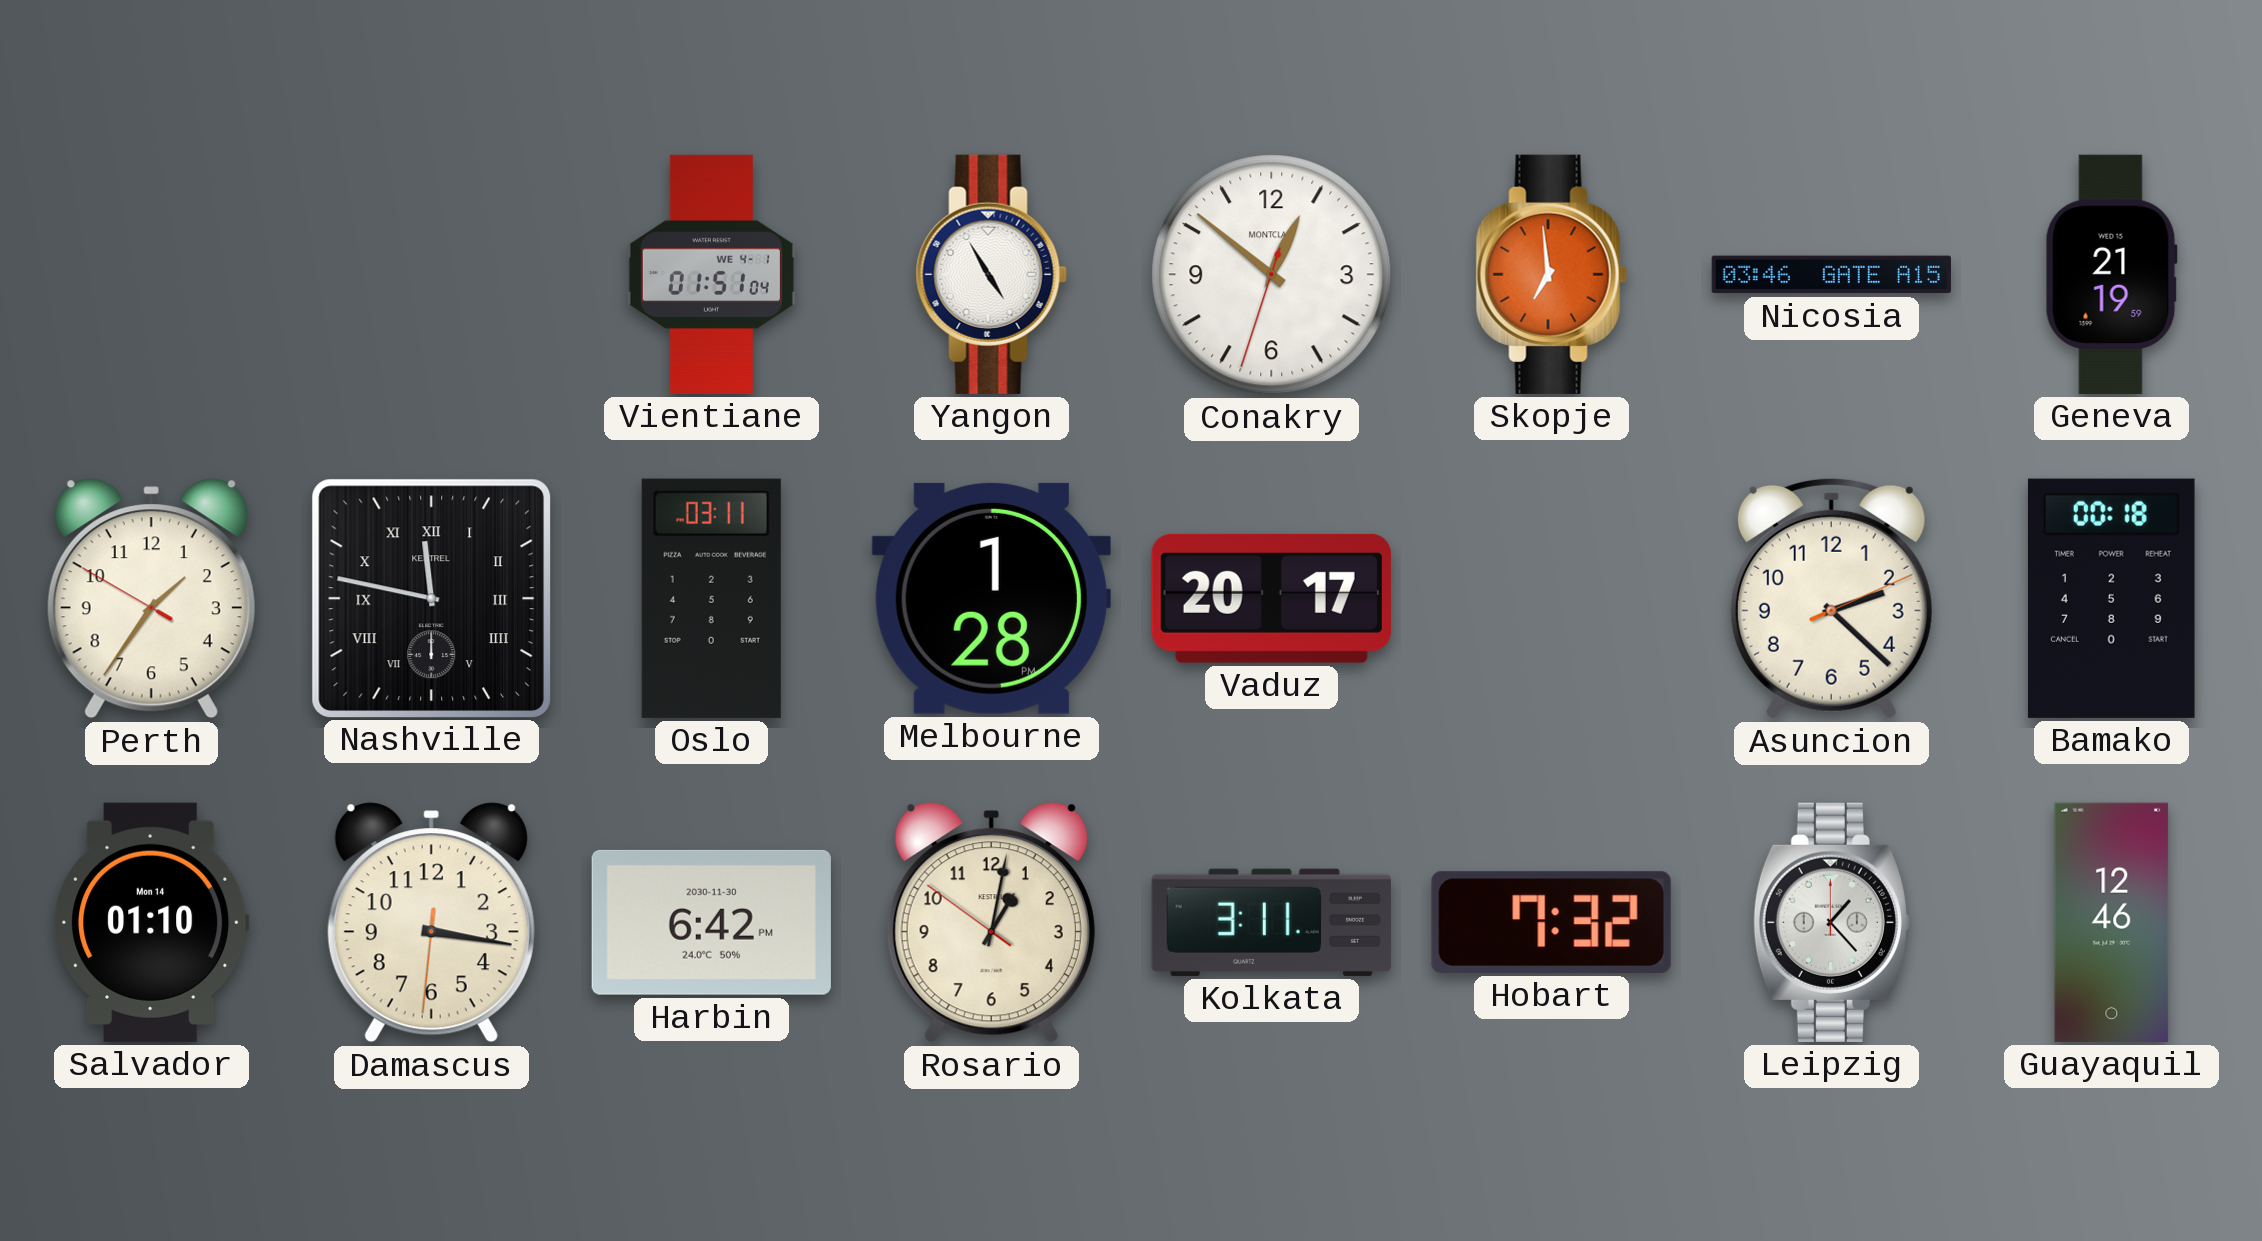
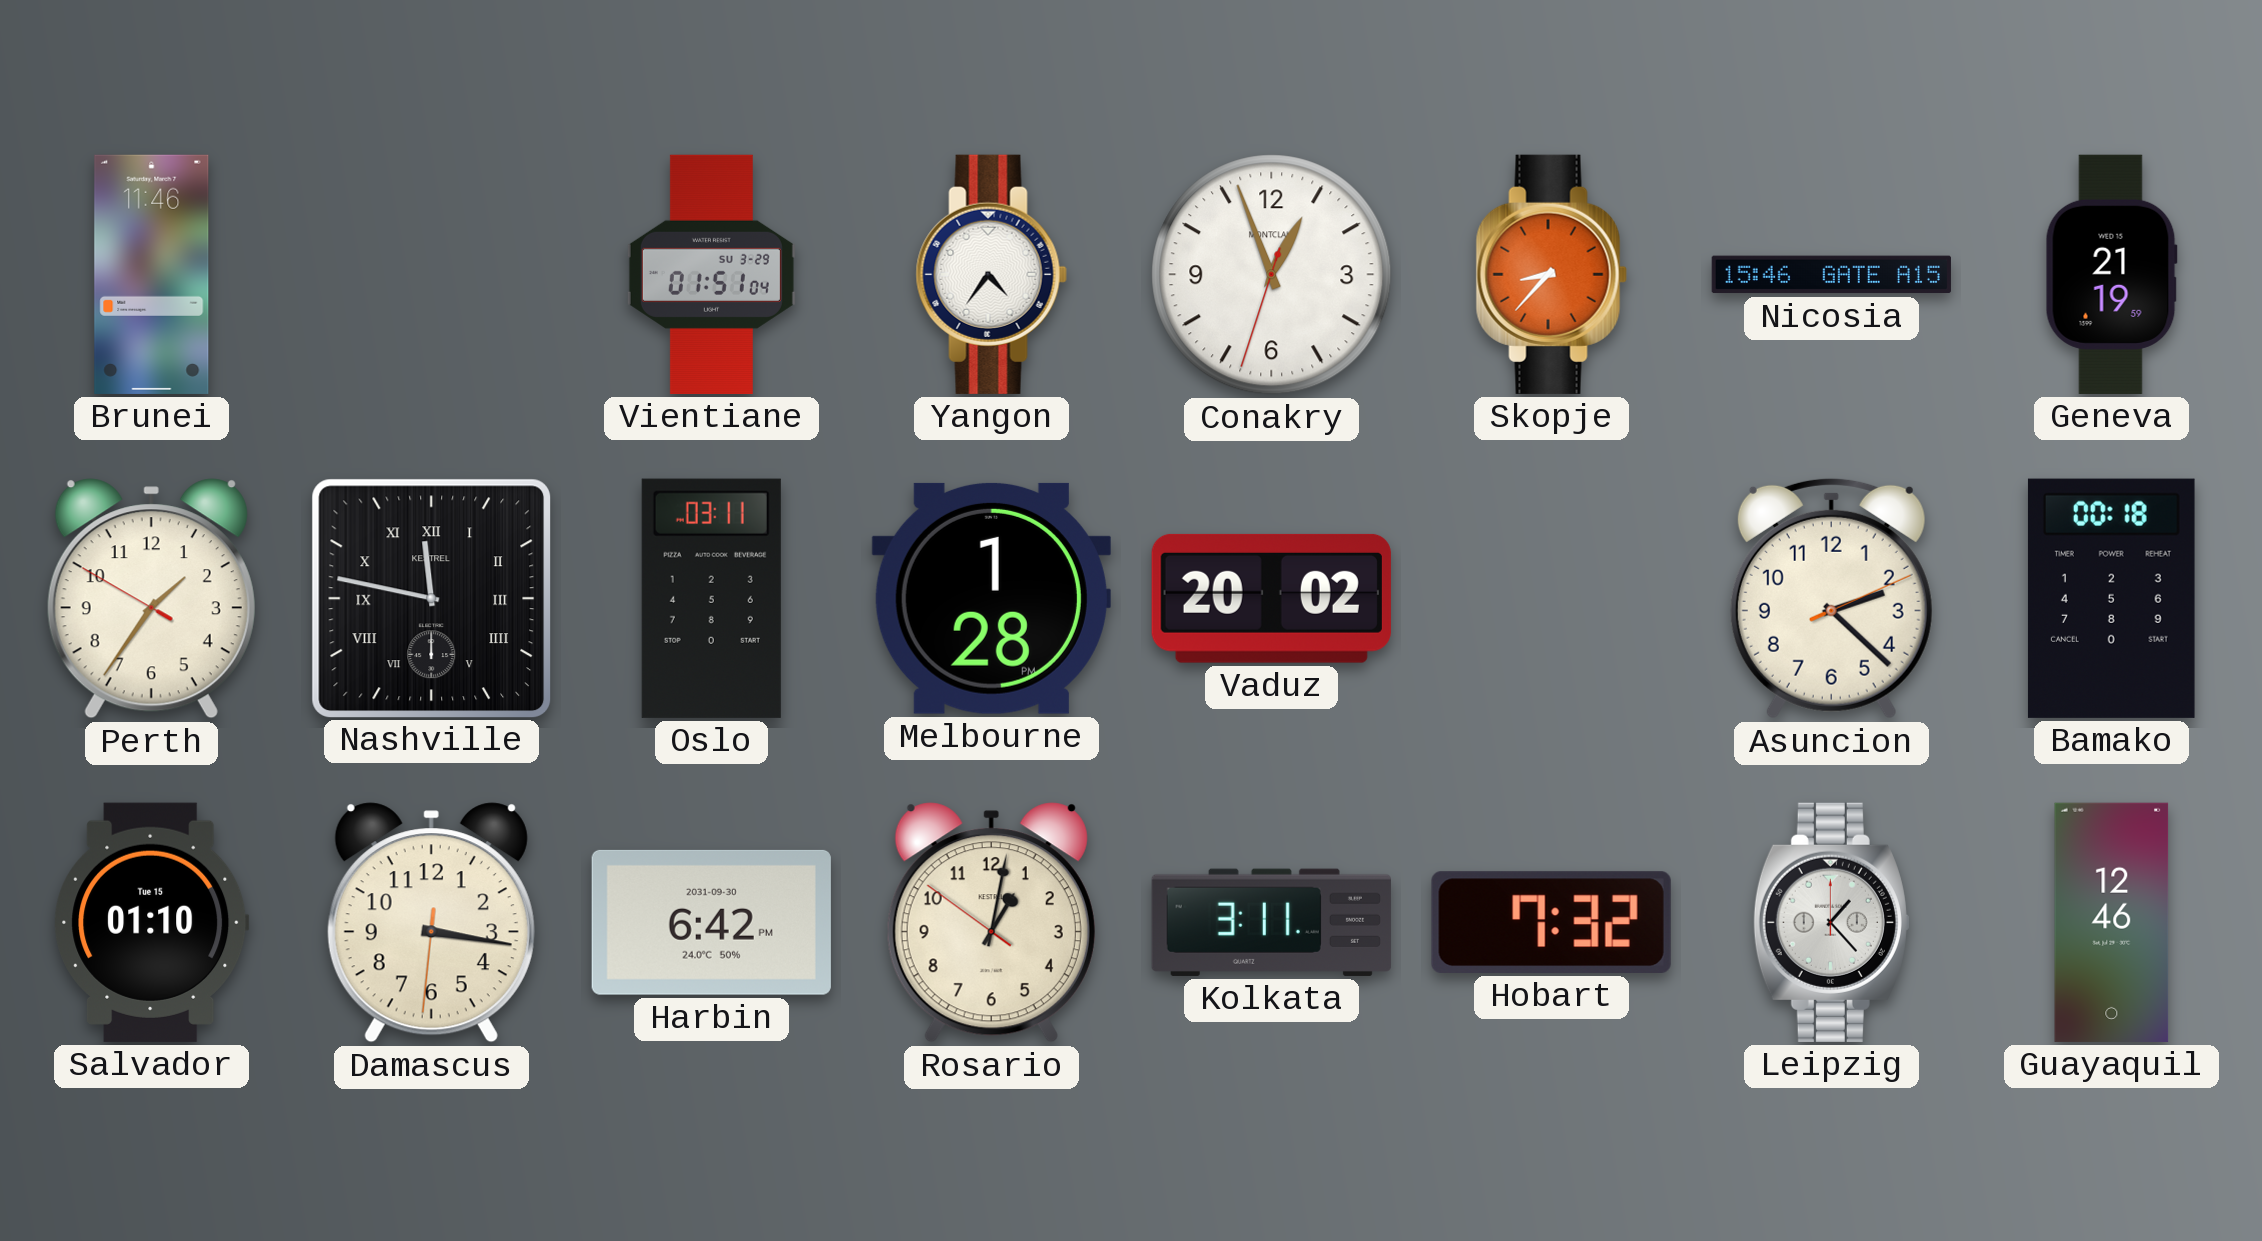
Brunei: none -> 11:46 (152, 274)
Vientiane date: WE 4-1 -> SU 3-29 (711, 274)
Yangon: 4:55 -> 4:36 (991, 274)
Conakry: 12:51 -> 12:56 (1272, 275)
Skopje: 6:59 -> 8:37 (1551, 274)
Nicosia: 03:46 -> 15:46 (1831, 275)
Vaduz: 20:17 -> 20:02 (1271, 598)
Salvador date: Mon 14 -> Tue 15 (152, 922)
Harbin date: 2030-11-30 -> 2031-09-30 (711, 922)
